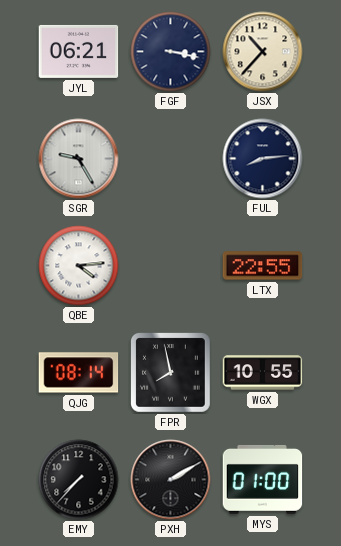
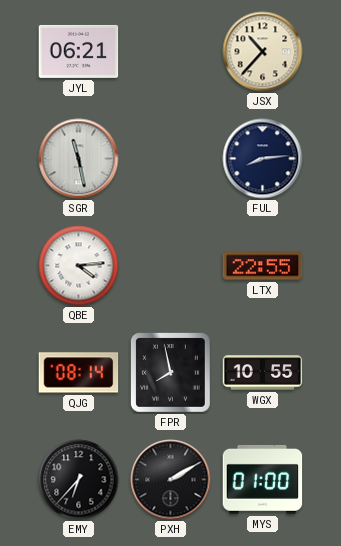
FGF: 3:17 -> none (171, 52)
SGR: 9:25 -> 11:28 (79, 159)
EMY: 7:37 -> 6:37 (79, 480)
